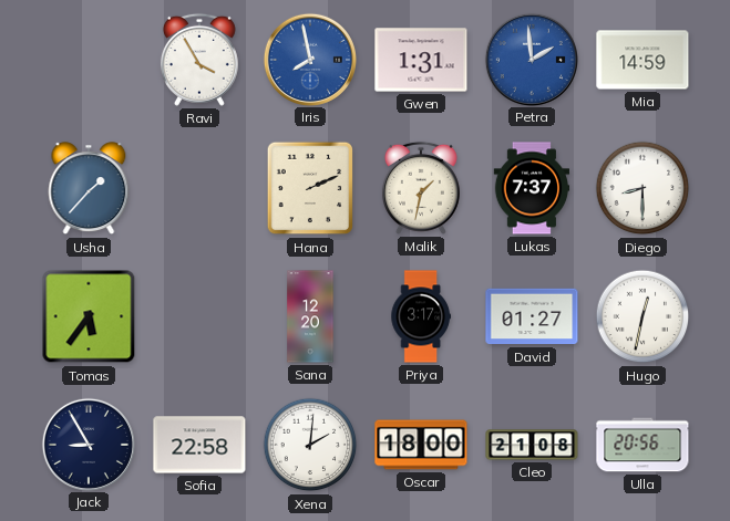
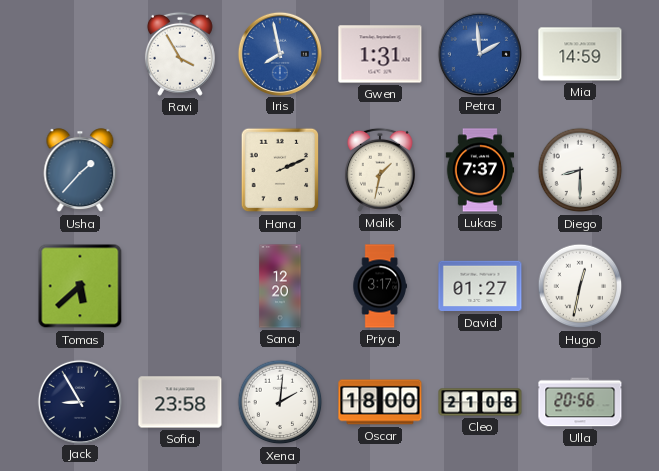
Tomas: 5:36 -> 5:38 (80, 286)
Sofia: 22:58 -> 23:58 (180, 402)
